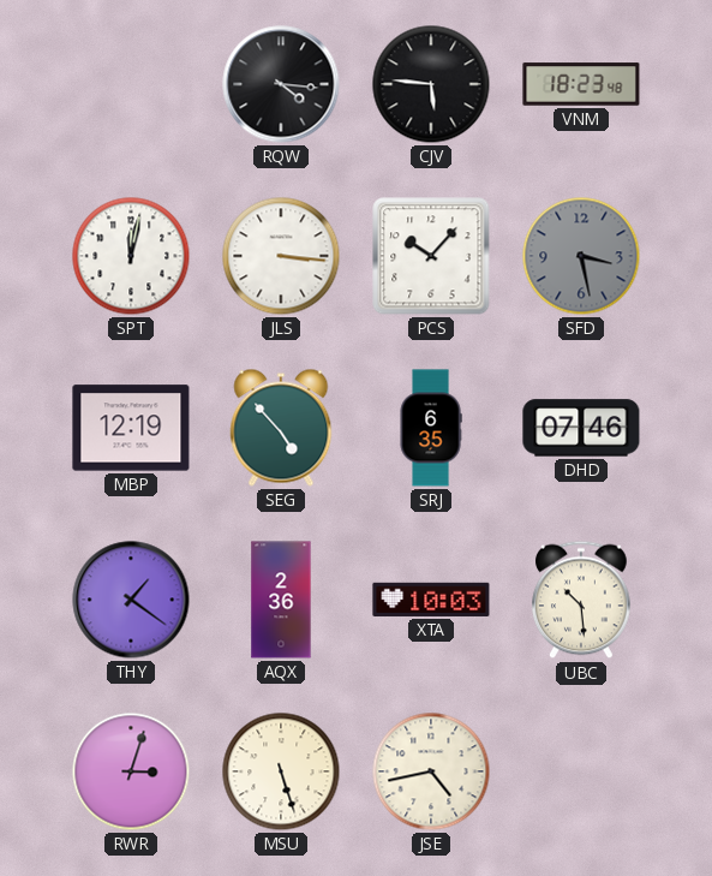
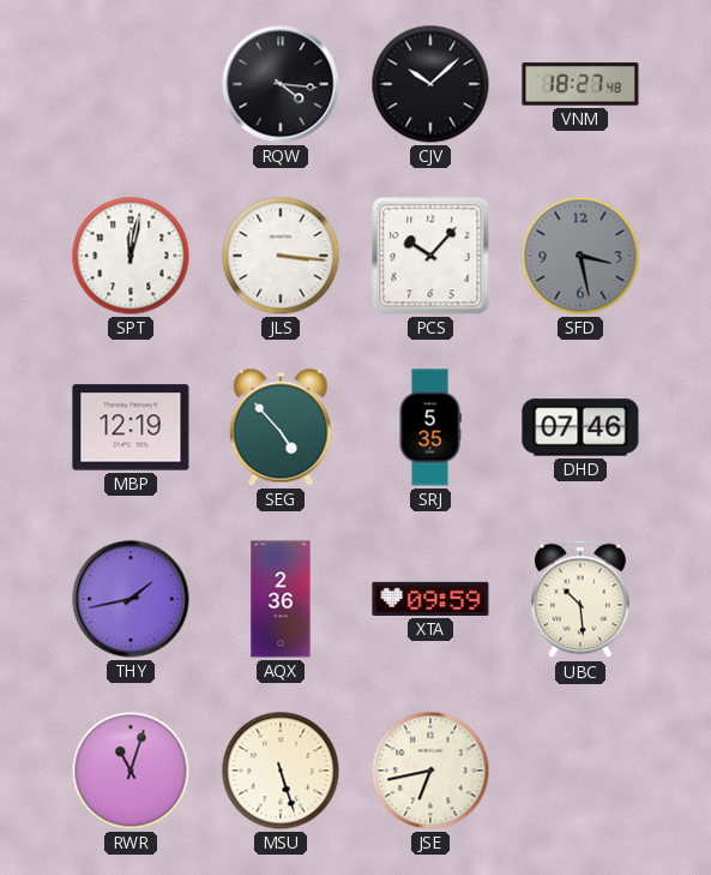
CJV: 5:46 -> 10:08 (430, 84)
VNM: 18:23 -> 18:27 (580, 84)
SRJ: 6:35 -> 5:35 (430, 427)
THY: 1:21 -> 1:43 (131, 599)
XTA: 10:03 -> 09:59 (430, 599)
RWR: 3:03 -> 11:03 (131, 771)
JSE: 4:43 -> 6:43 (430, 771)
